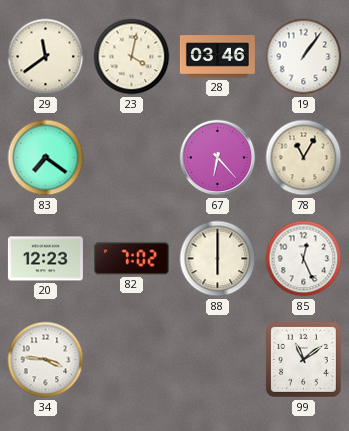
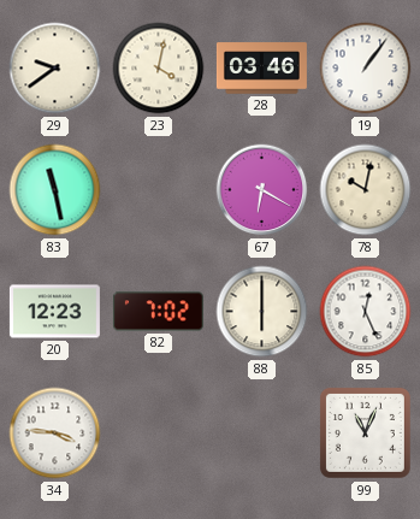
29: 11:39 -> 9:39 (55, 69)
83: 7:21 -> 11:28 (55, 190)
67: 6:23 -> 6:20 (262, 190)
78: 11:05 -> 10:02 (366, 190)
99: 11:09 -> 11:04 (365, 432)
